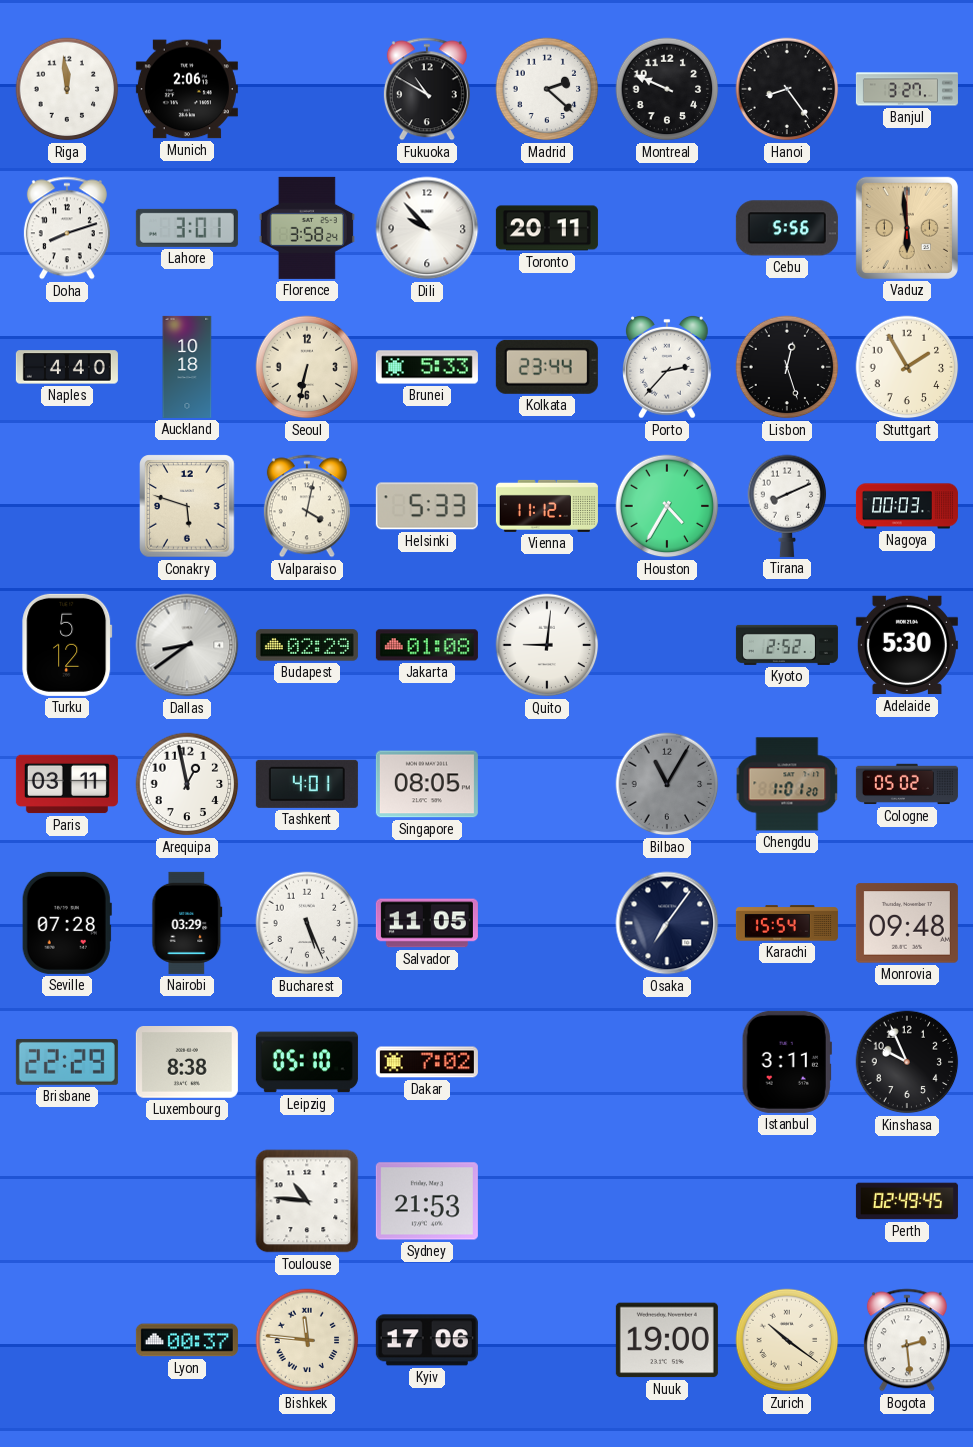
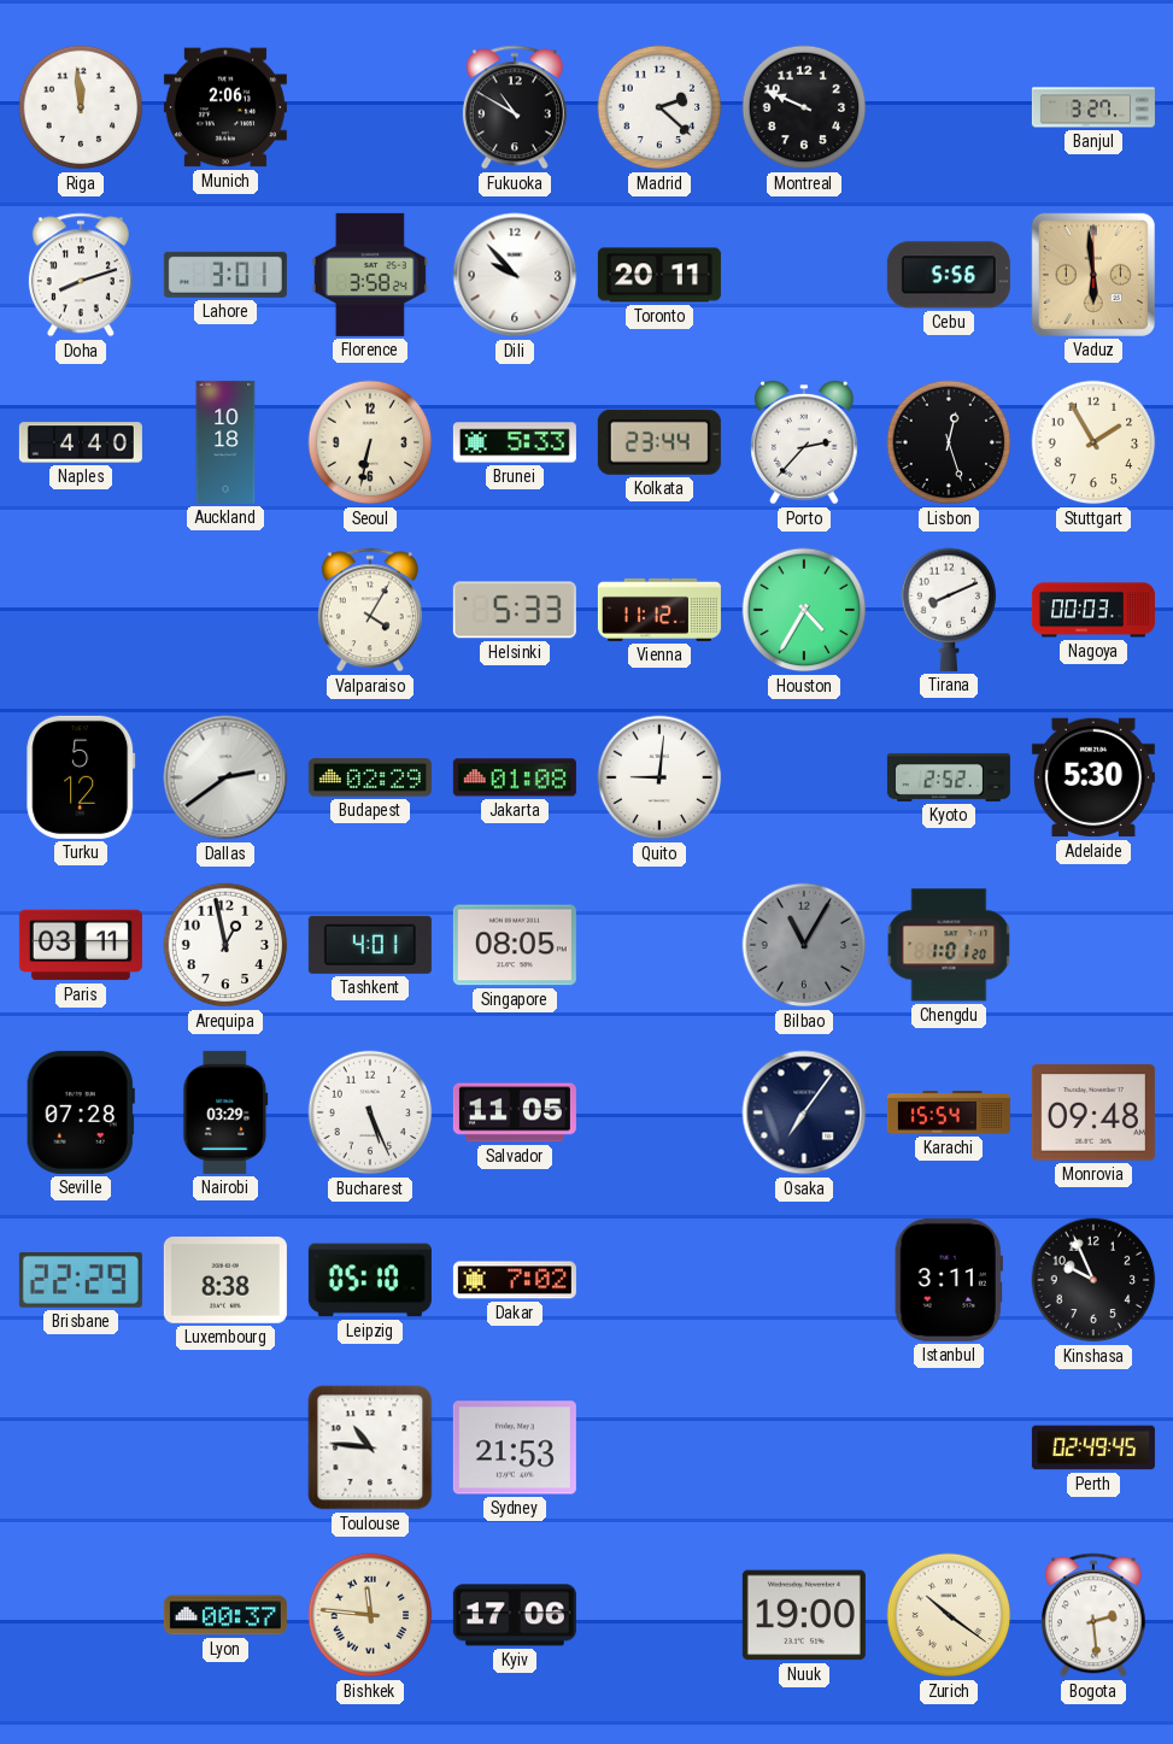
Hanoi: 8:24 -> none (787, 89)
Conakry: 5:48 -> none (187, 506)
Valparaiso: 4:02 -> 4:05 (370, 610)
Dallas: 8:39 -> 2:39 (225, 777)
Cologne: 05:02 -> none (907, 784)
